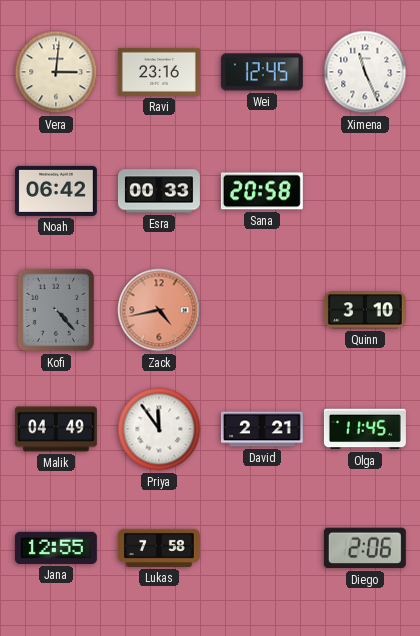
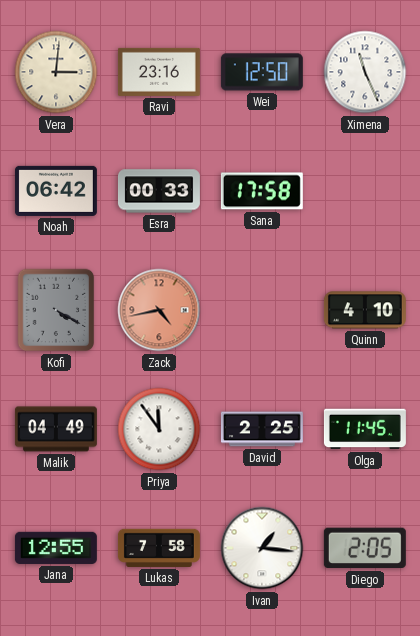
Wei: 12:45 -> 12:50 (262, 72)
Sana: 20:58 -> 17:58 (262, 191)
Kofi: 4:23 -> 4:20 (56, 310)
Quinn: 3:10 -> 4:10 (365, 310)
David: 2:21 -> 2:25 (262, 429)
Ivan: none -> 1:16 (262, 548)
Diego: 2:06 -> 2:05 (365, 548)
